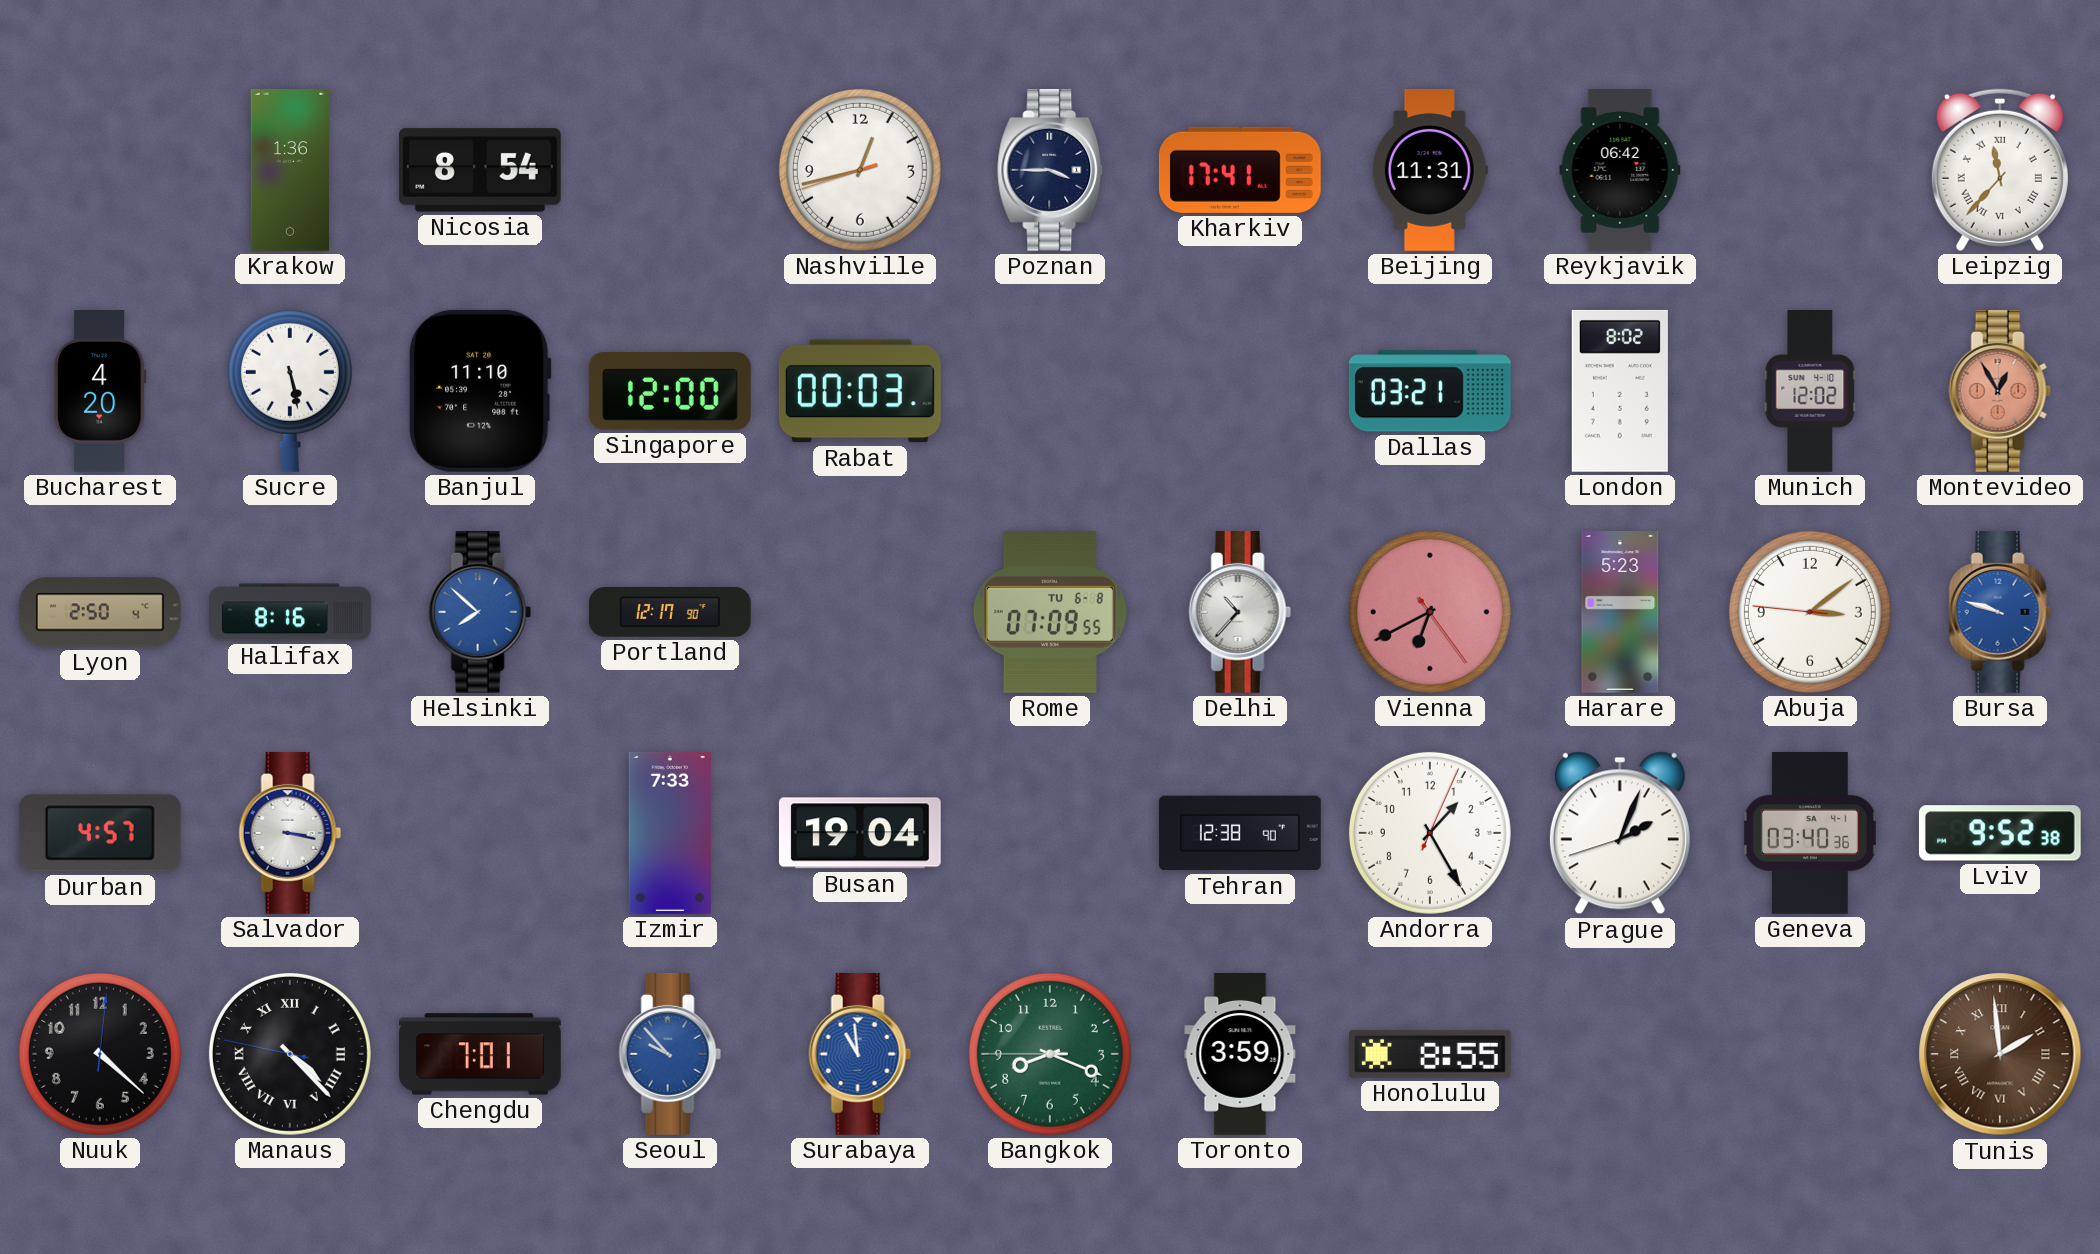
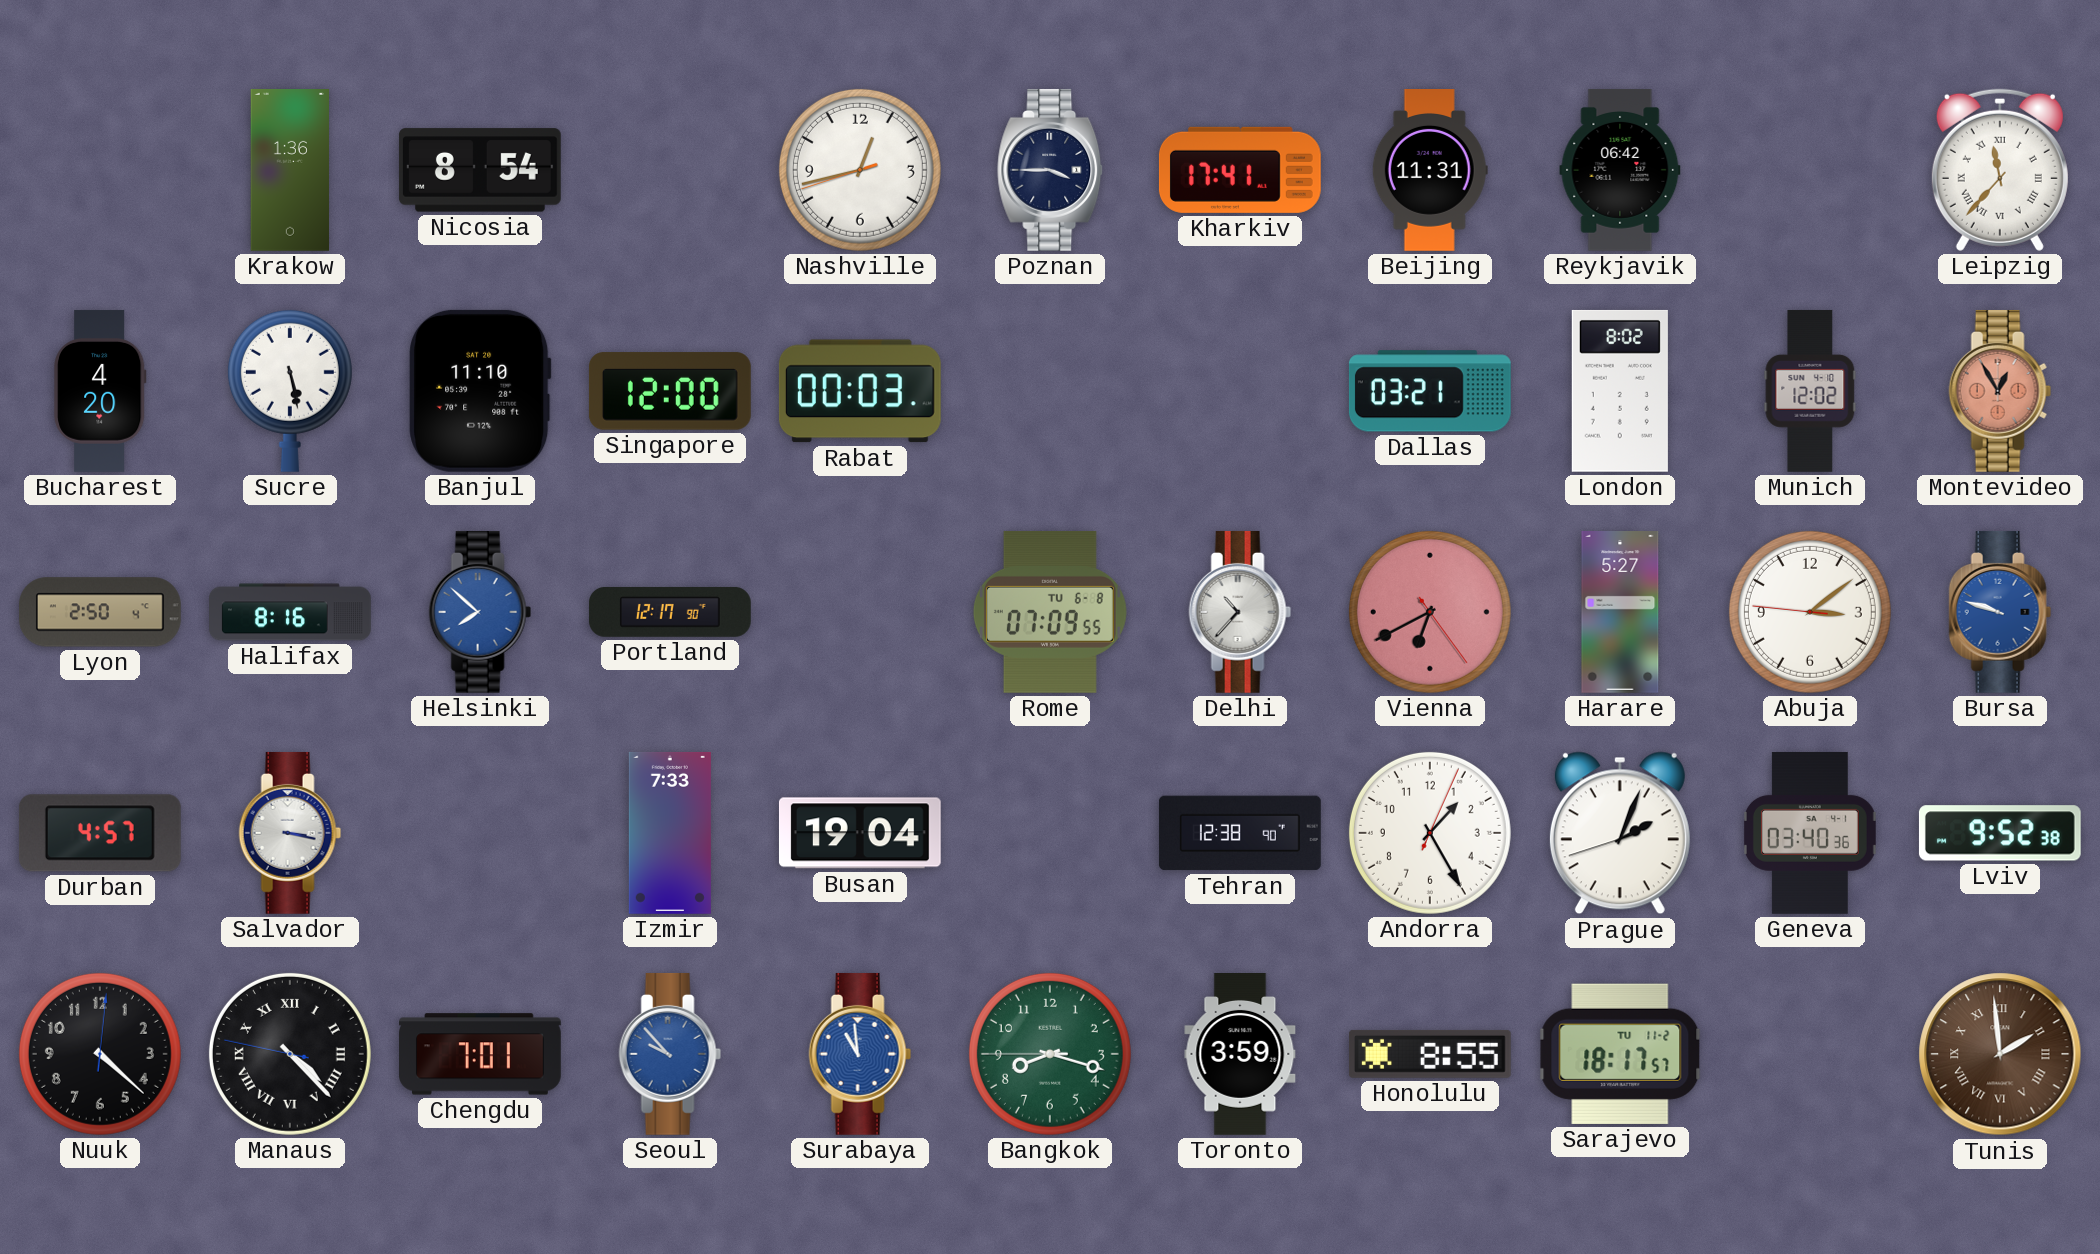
Harare: 5:23 -> 5:27 (1620, 613)
Bangkok: 8:18 -> 8:17 (1050, 1054)
Sarajevo: none -> 18:17 (1620, 1054)
